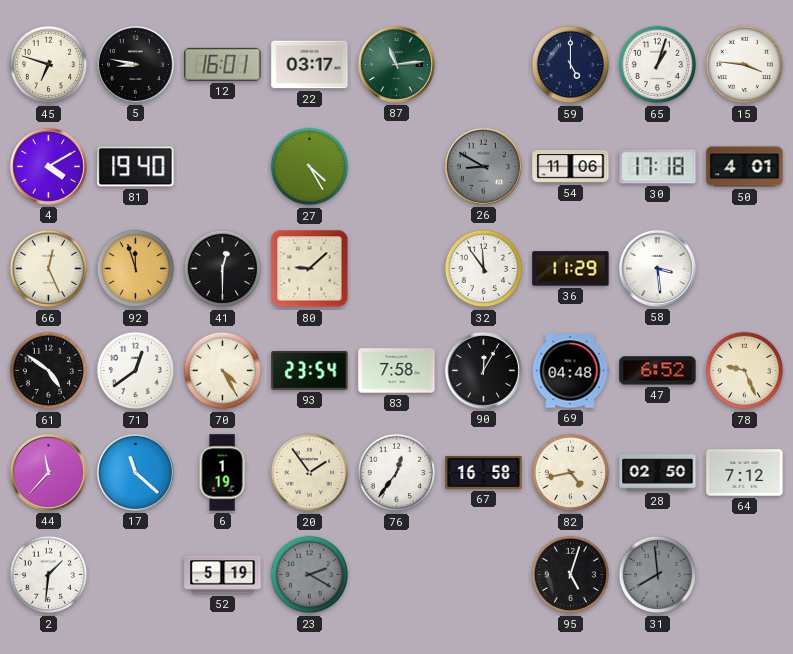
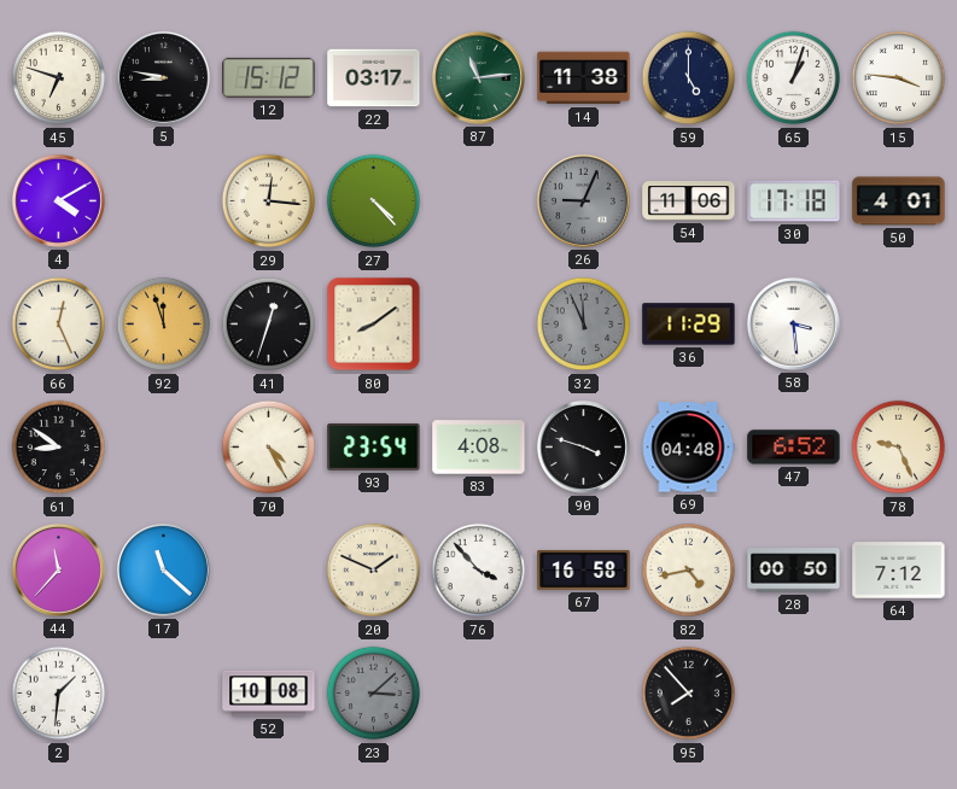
12: 16:01 -> 15:12 (269, 77)
14: none -> 11:38 (584, 78)
81: 19:40 -> none (136, 167)
29: none -> 12:16 (269, 201)
27: 4:25 -> 4:23 (374, 201)
26: 8:50 -> 9:04 (583, 200)
41: 12:30 -> 12:33 (269, 325)
80: 9:08 -> 8:09 (374, 325)
32: 11:54 -> 11:56 (584, 325)
32 dial: white -> grey (584, 325)
61: 4:51 -> 8:51 (59, 448)
71: 12:39 -> none (136, 371)
83: 7:58 -> 4:08 (479, 448)
90: 12:05 -> 3:48 (583, 446)
6: 1:19 -> none (222, 473)
20: 1:54 -> 1:49 (374, 571)
76: 12:36 -> 3:53 (479, 571)
28: 02:50 -> 00:50 (794, 571)
52: 5:19 -> 10:08 (269, 694)
23: 2:20 -> 3:08 (374, 694)
95: 5:03 -> 7:53 (689, 694)
31: 7:59 -> none (658, 575)
